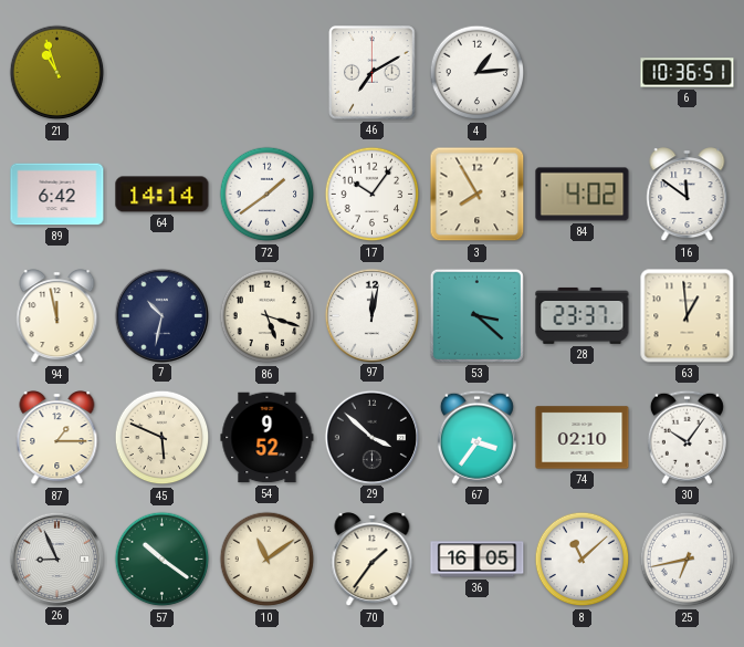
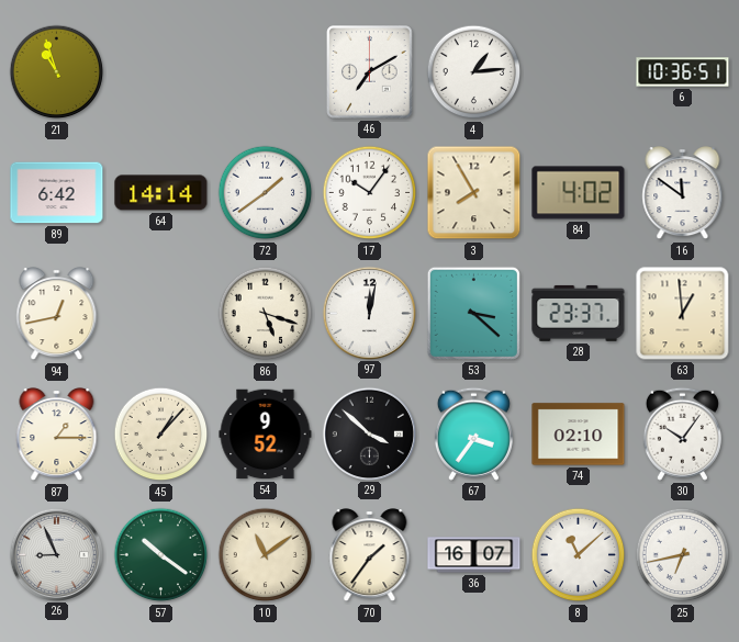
94: 11:58 -> 12:43 (57, 314)
7: 10:32 -> none (161, 315)
45: 5:49 -> 1:07 (161, 435)
36: 16:05 -> 16:07 (474, 555)
